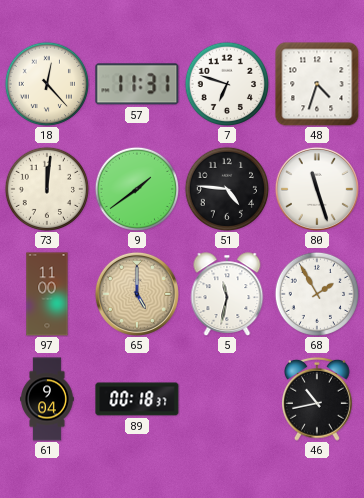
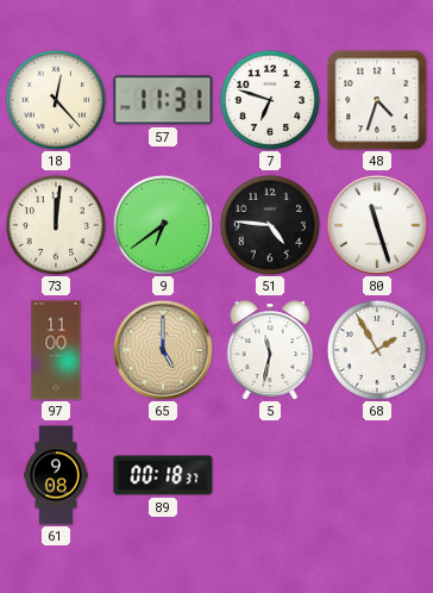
9: 1:39 -> 6:39 (162, 224)
61: 9:04 -> 9:08 (56, 475)
46: 10:43 -> none (318, 399)
